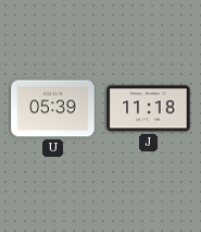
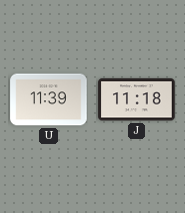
U: 05:39 -> 11:39 (49, 100)
